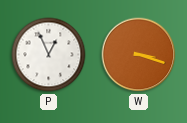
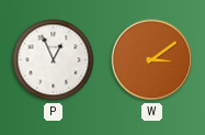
W: 3:18 -> 3:09 (152, 60)
